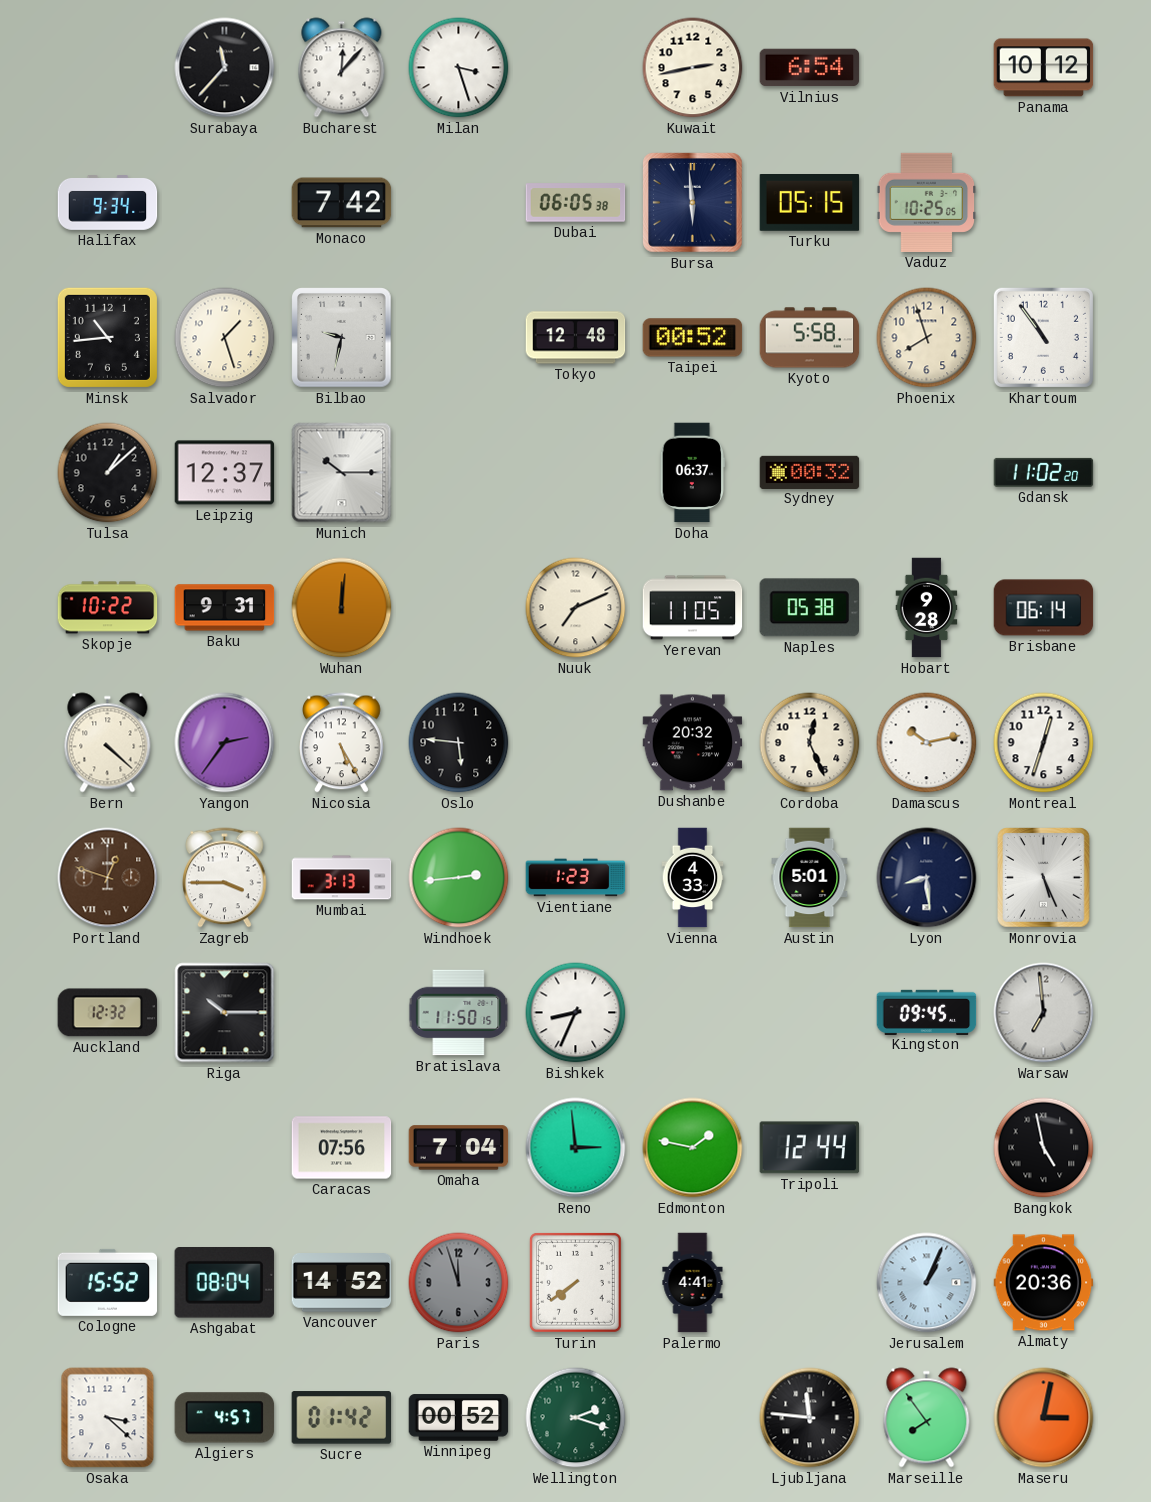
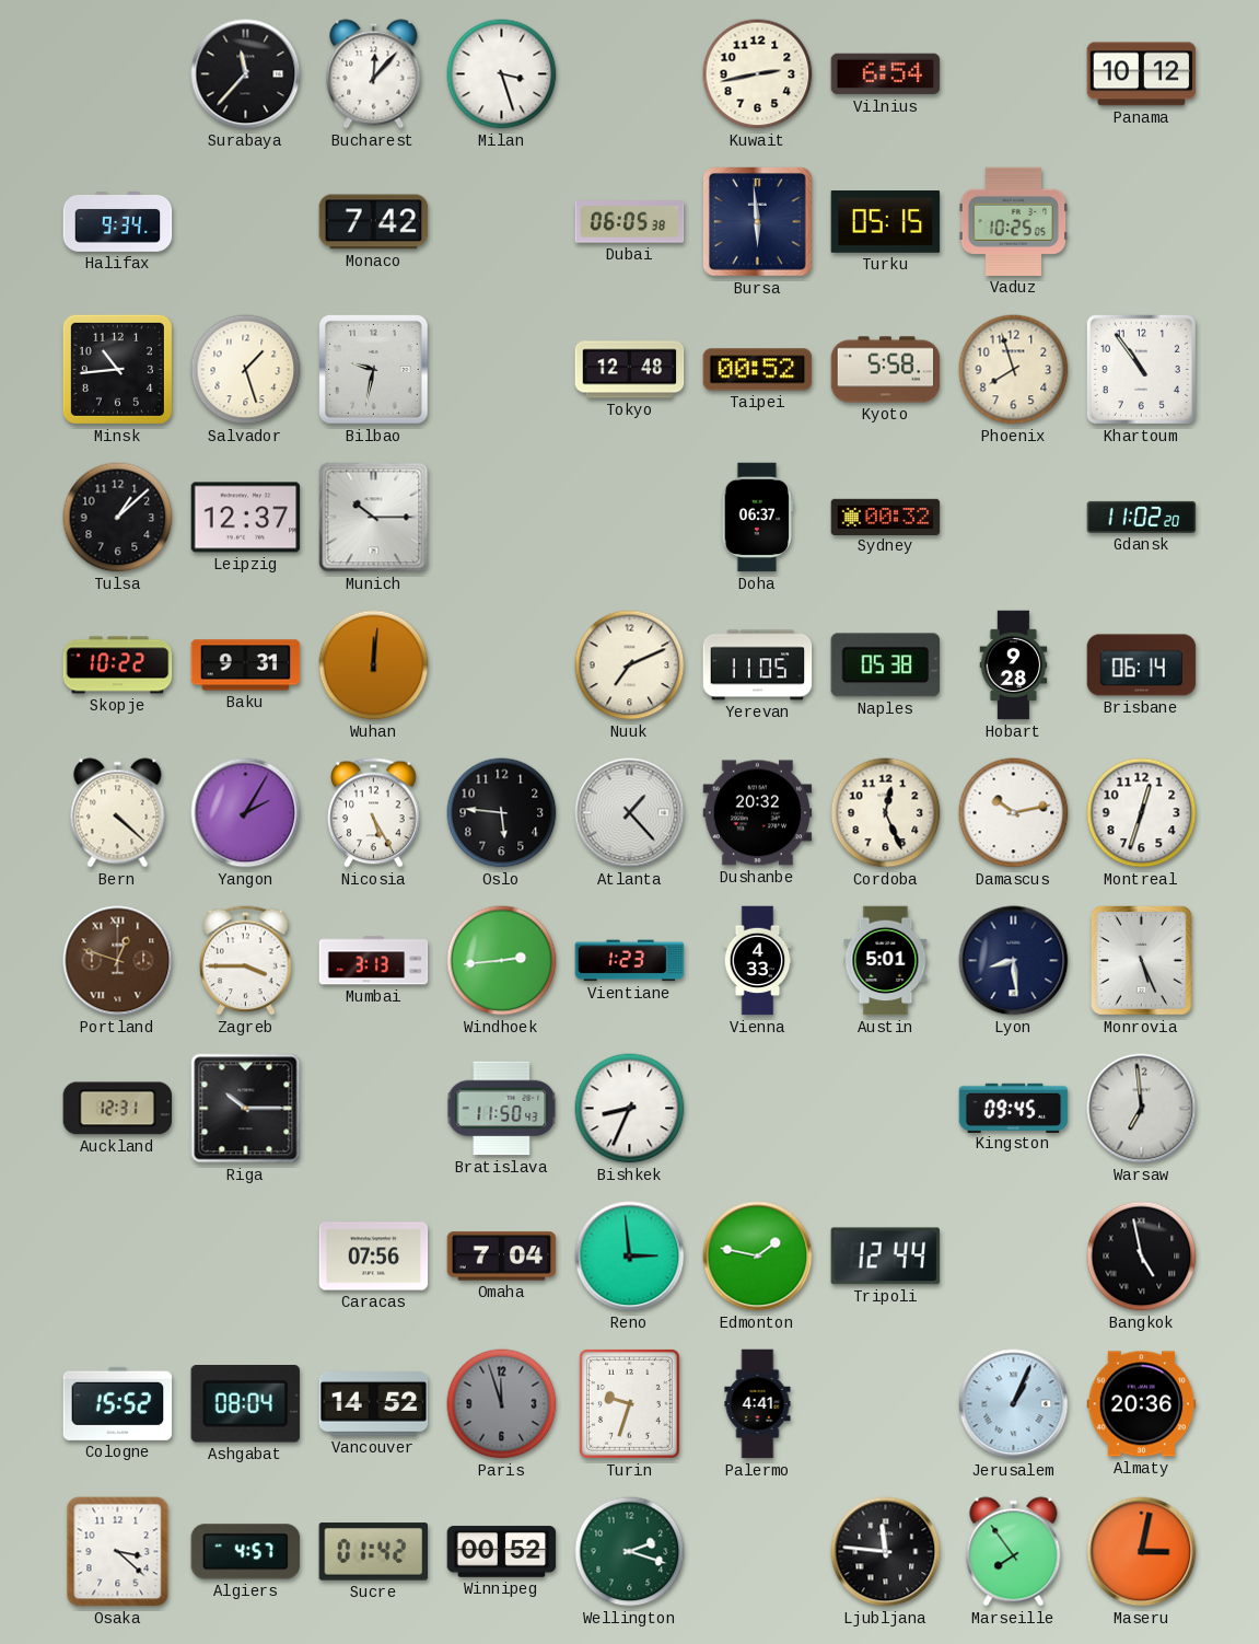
Yangon: 2:36 -> 2:05 (246, 813)
Atlanta: none -> 1:23 (630, 813)
Auckland: 12:32 -> 12:31 (118, 1109)
Bratislava: 11:50:15 -> 11:50:43 (502, 1109)
Turin: 7:39 -> 9:33 (629, 1403)
